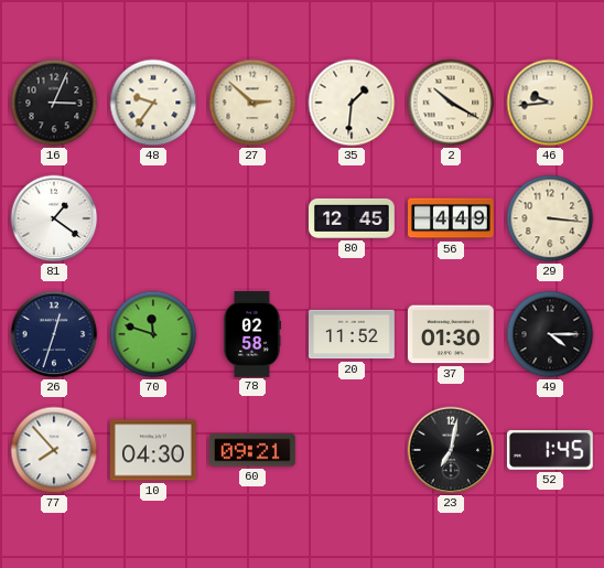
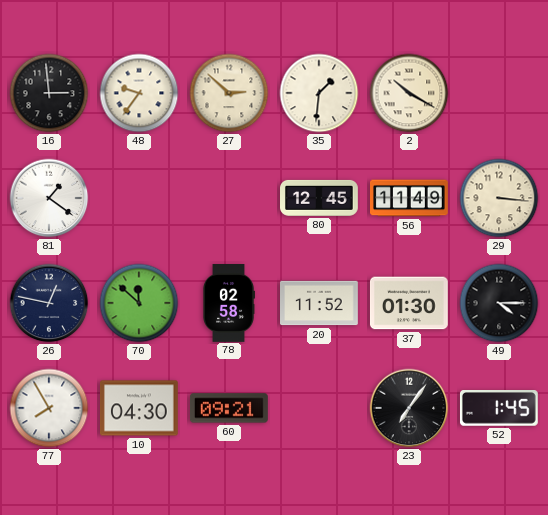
16: 3:04 -> 2:59 (49, 93)
46: 9:44 -> none (550, 103)
56: 4:49 -> 11:49 (410, 198)
26: 12:33 -> 12:47 (49, 303)
70: 11:48 -> 11:52 (139, 303)
77: 7:53 -> 7:55 (49, 408)
23: 7:02 -> 7:06 (409, 408)
